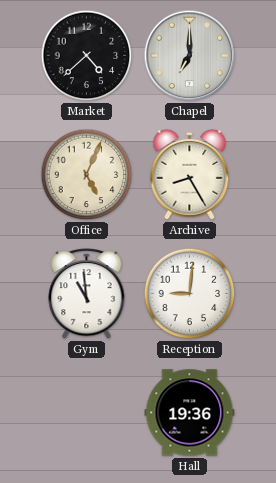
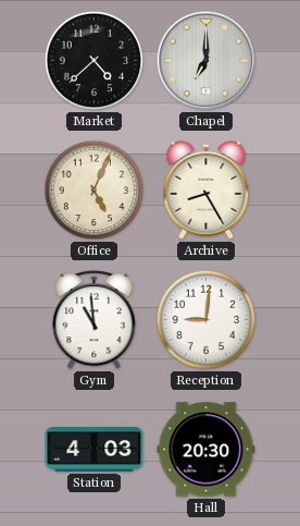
Station: none -> 4:03 (95, 450)
Hall: 19:36 -> 20:30 (207, 450)
